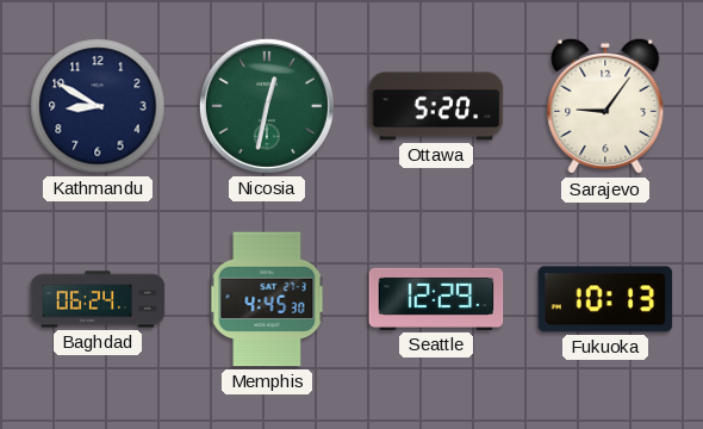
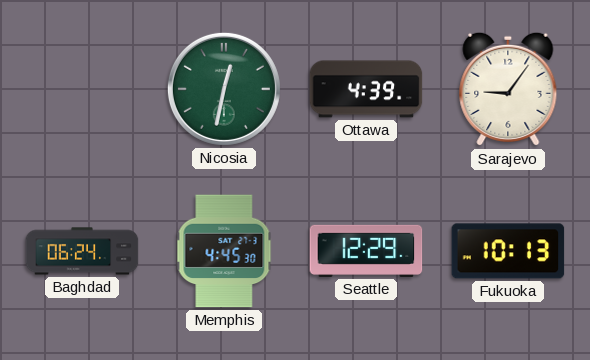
Kathmandu: 8:50 -> none (98, 106)
Ottawa: 5:20 -> 4:39 (366, 89)
